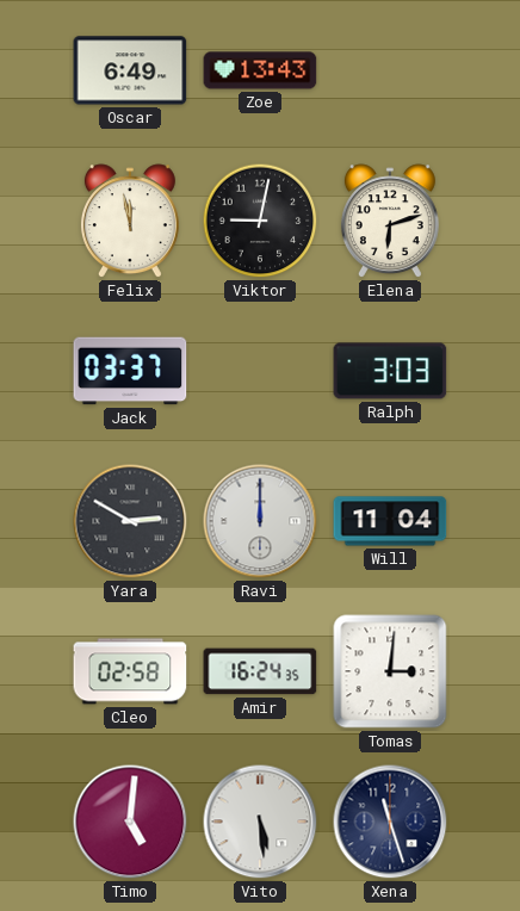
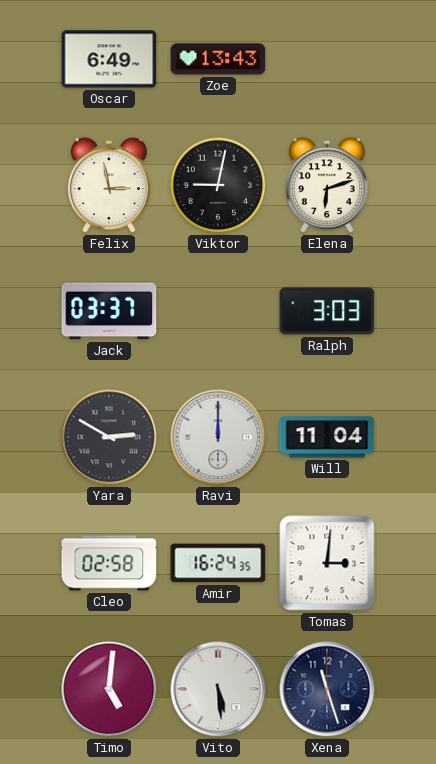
Felix: 11:58 -> 2:58 (109, 186)
